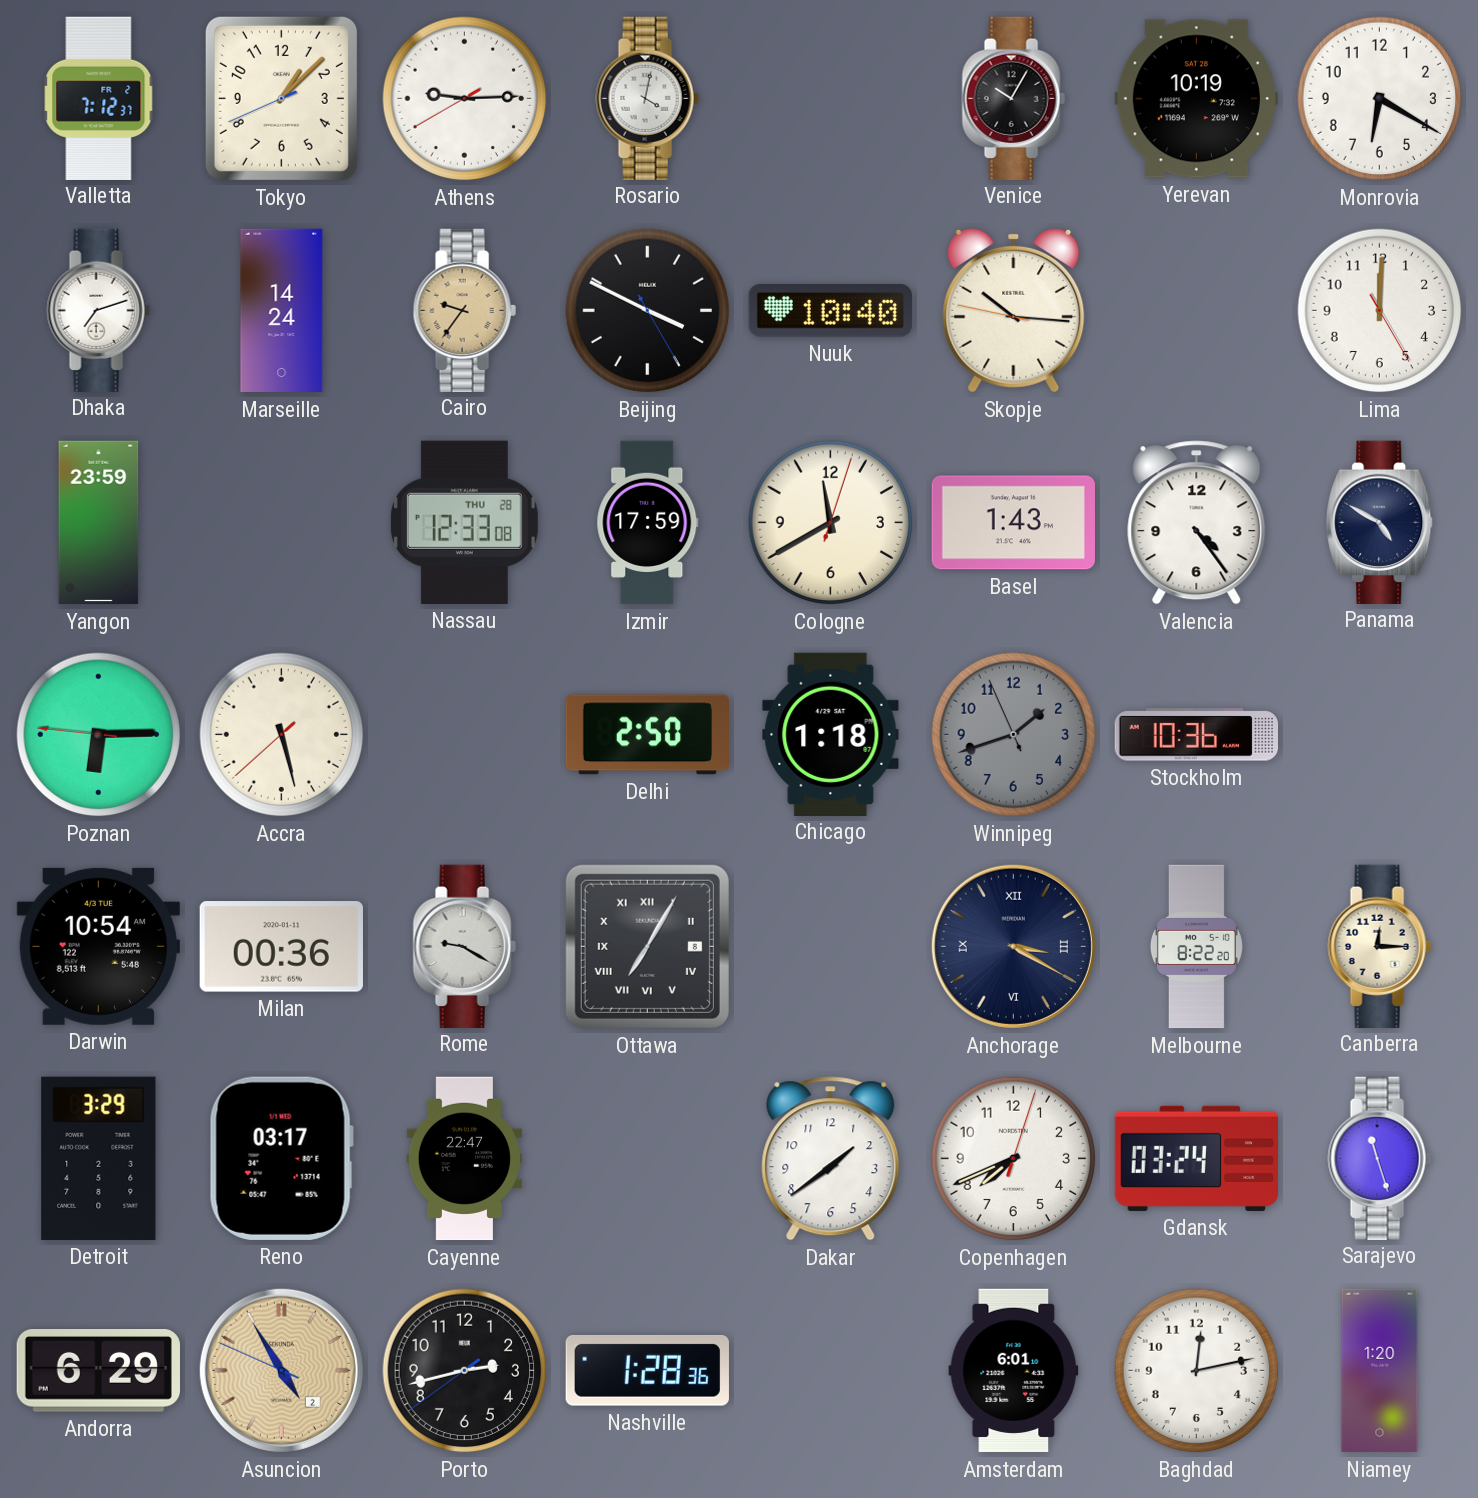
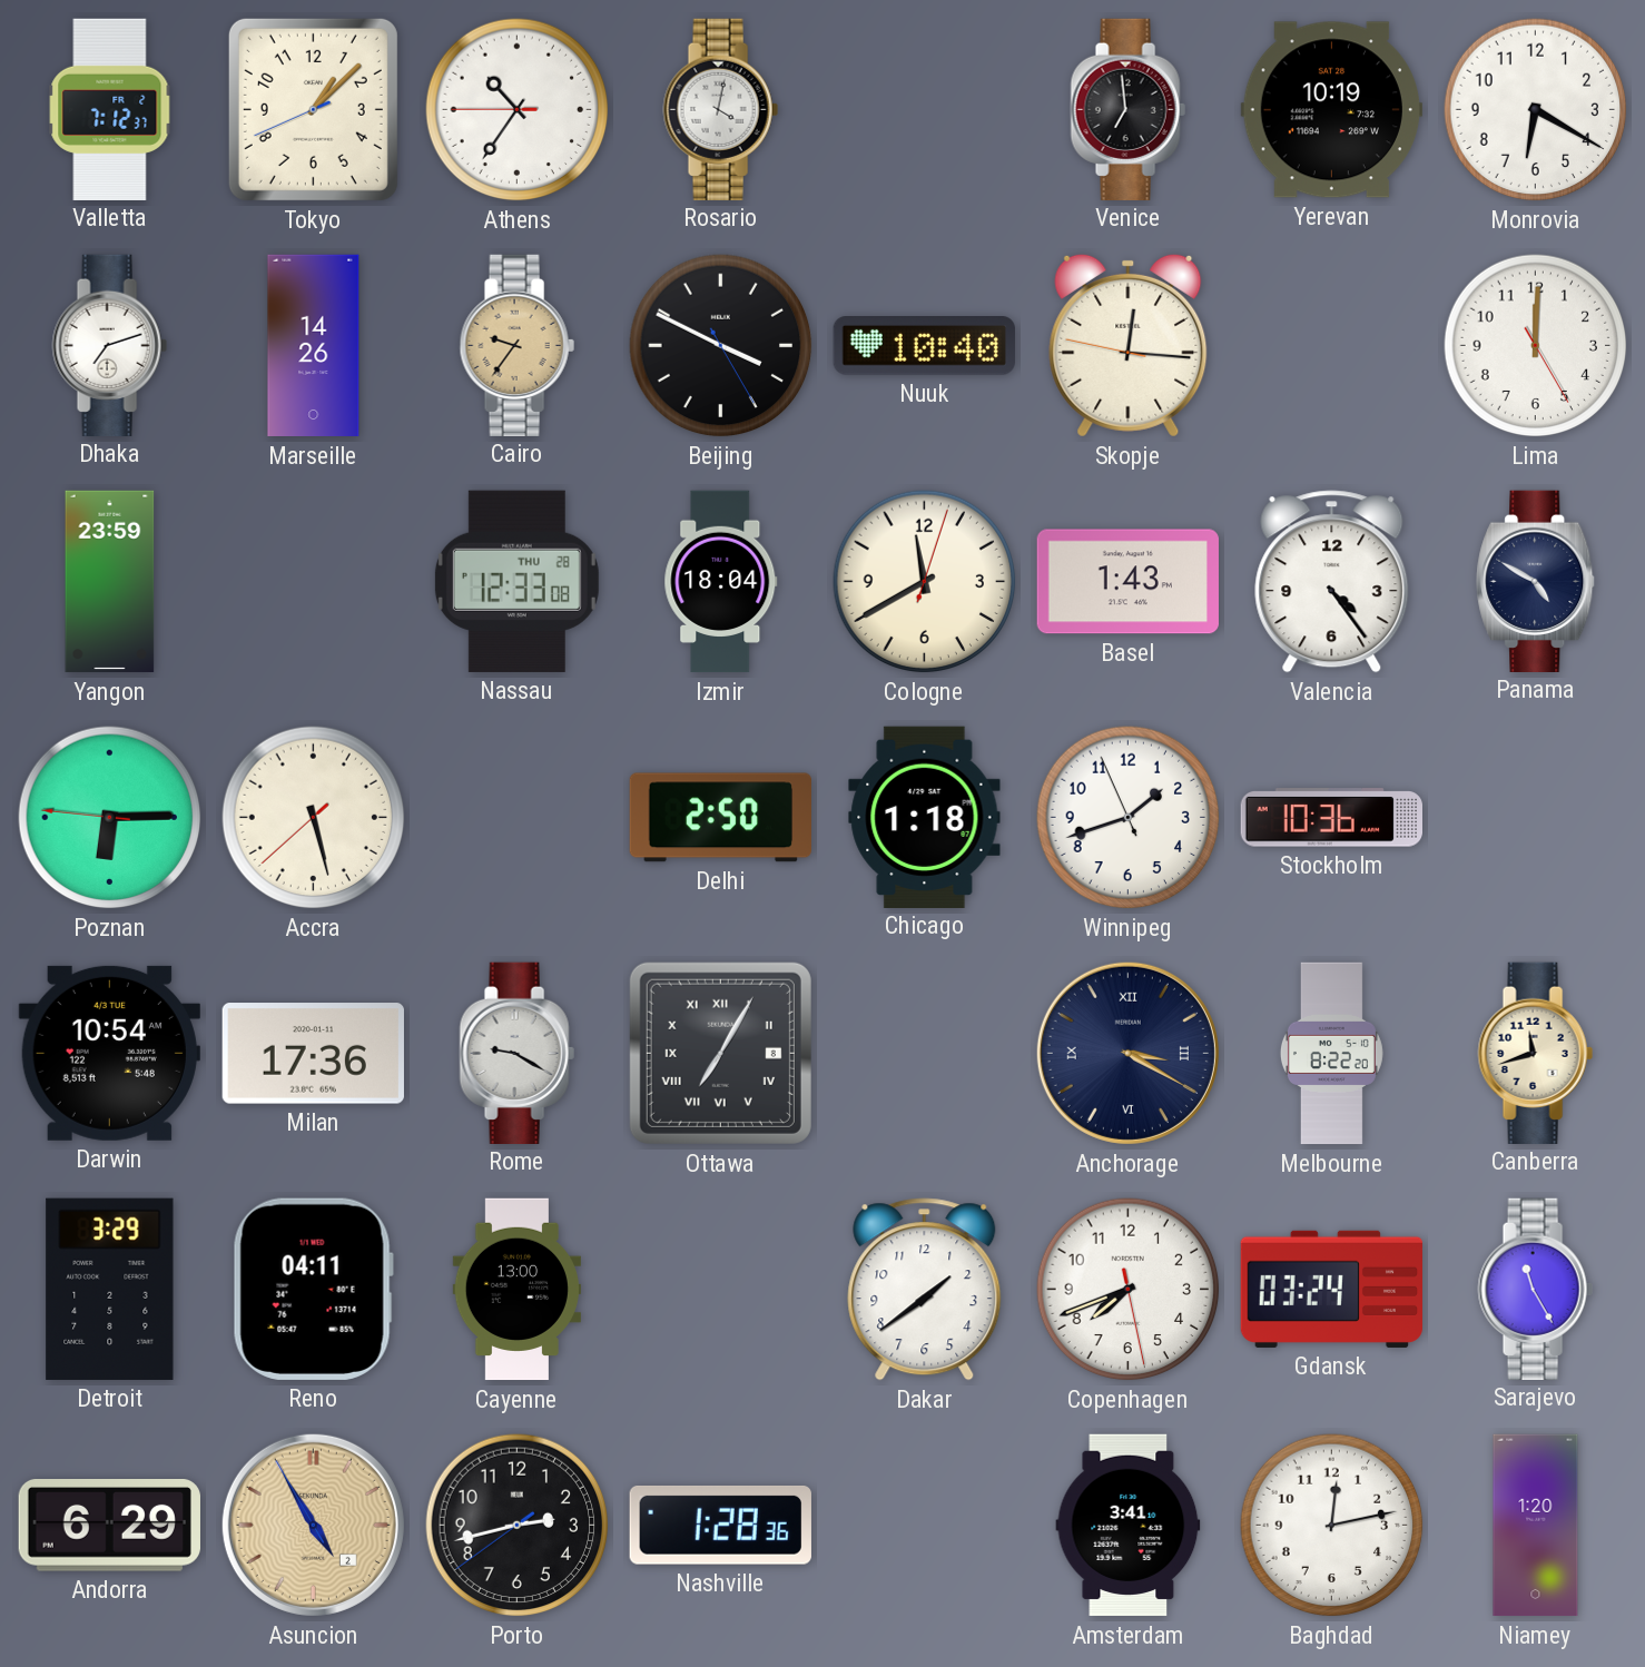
Athens: 9:14 -> 10:35 (518, 110)
Venice: 10:05 -> 6:59 (1127, 109)
Marseille: 14:24 -> 14:26 (314, 346)
Skopje: 10:15 -> 12:15 (1129, 345)
Izmir: 17:59 -> 18:04 (721, 582)
Winnipeg dial: grey -> white (1129, 818)
Milan: 00:36 -> 17:36 (313, 1054)
Canberra: 12:15 -> 11:42 (1535, 1053)
Reno: 03:17 -> 04:11 (313, 1289)
Cayenne: 22:47 -> 13:00 (516, 1290)
Copenhagen: 7:41:03 -> 7:41:28 (1129, 1290)
Sarajevo: 11:27 -> 11:25 (1535, 1289)
Asuncion: 4:54:49 -> 4:54:55 (313, 1525)
Amsterdam: 6:01 -> 3:41 (1129, 1526)
